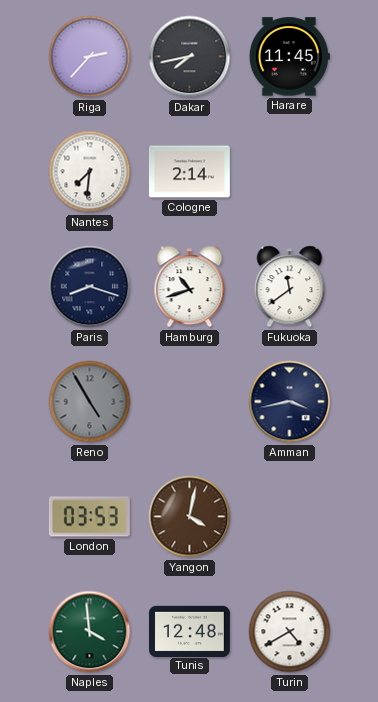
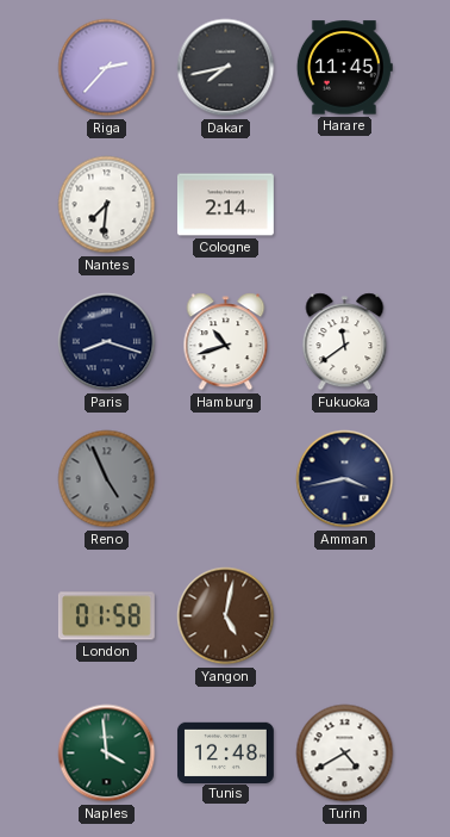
Reno: 4:55 -> 4:56 (107, 479)
London: 03:53 -> 01:58 (106, 616)
Yangon: 4:02 -> 5:02 (226, 616)
